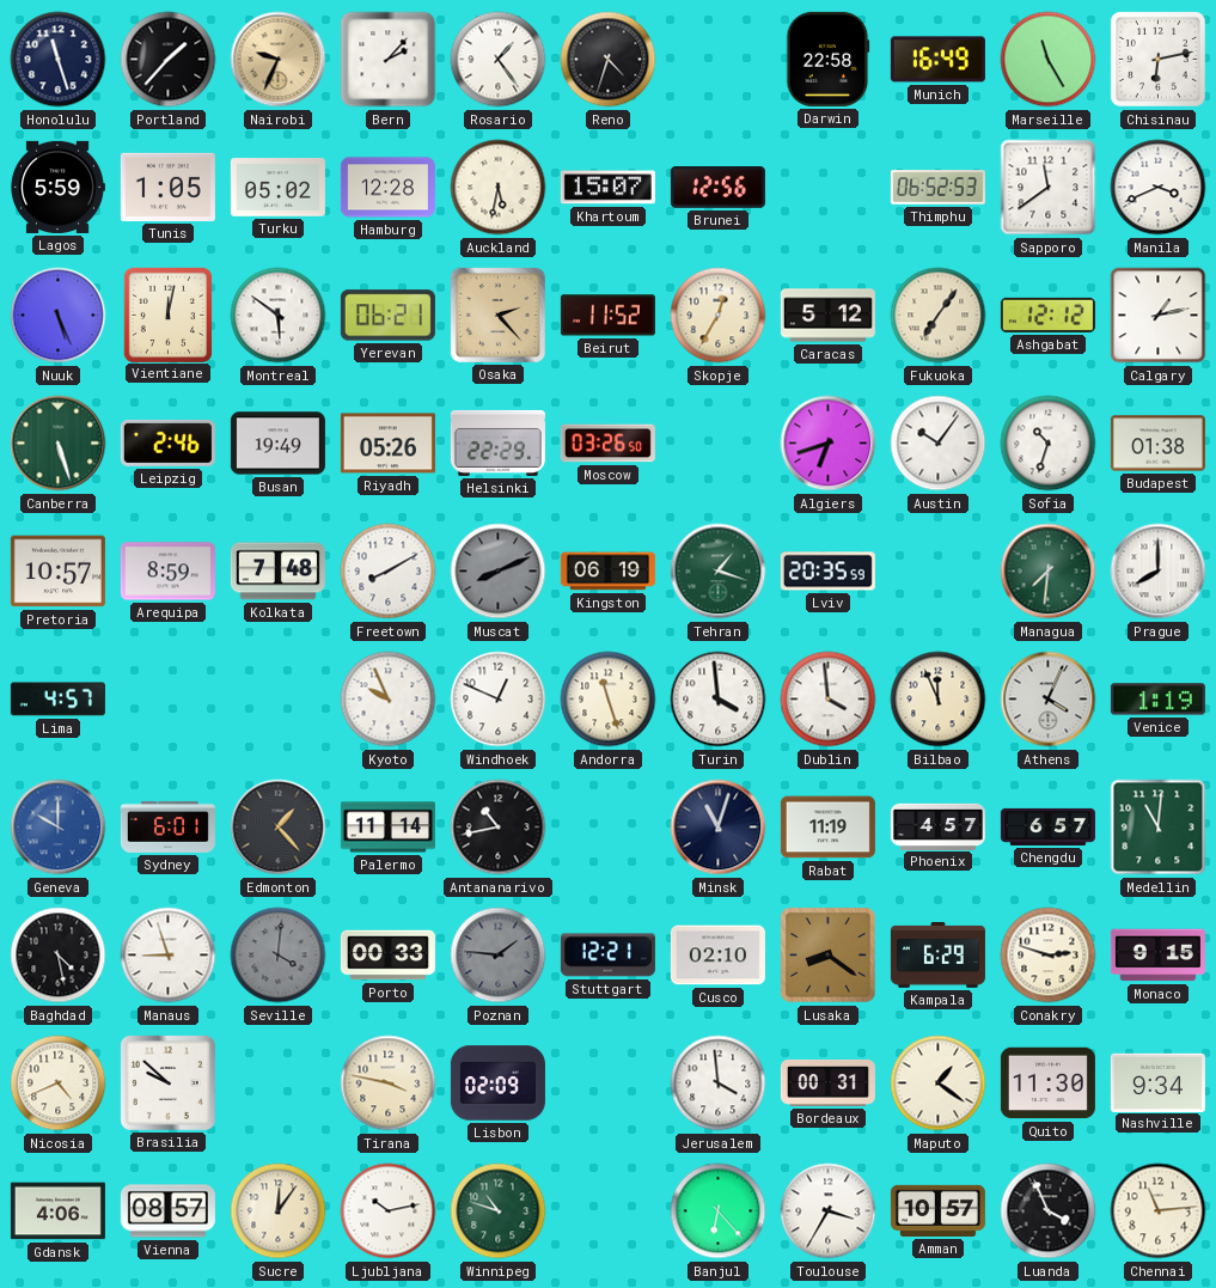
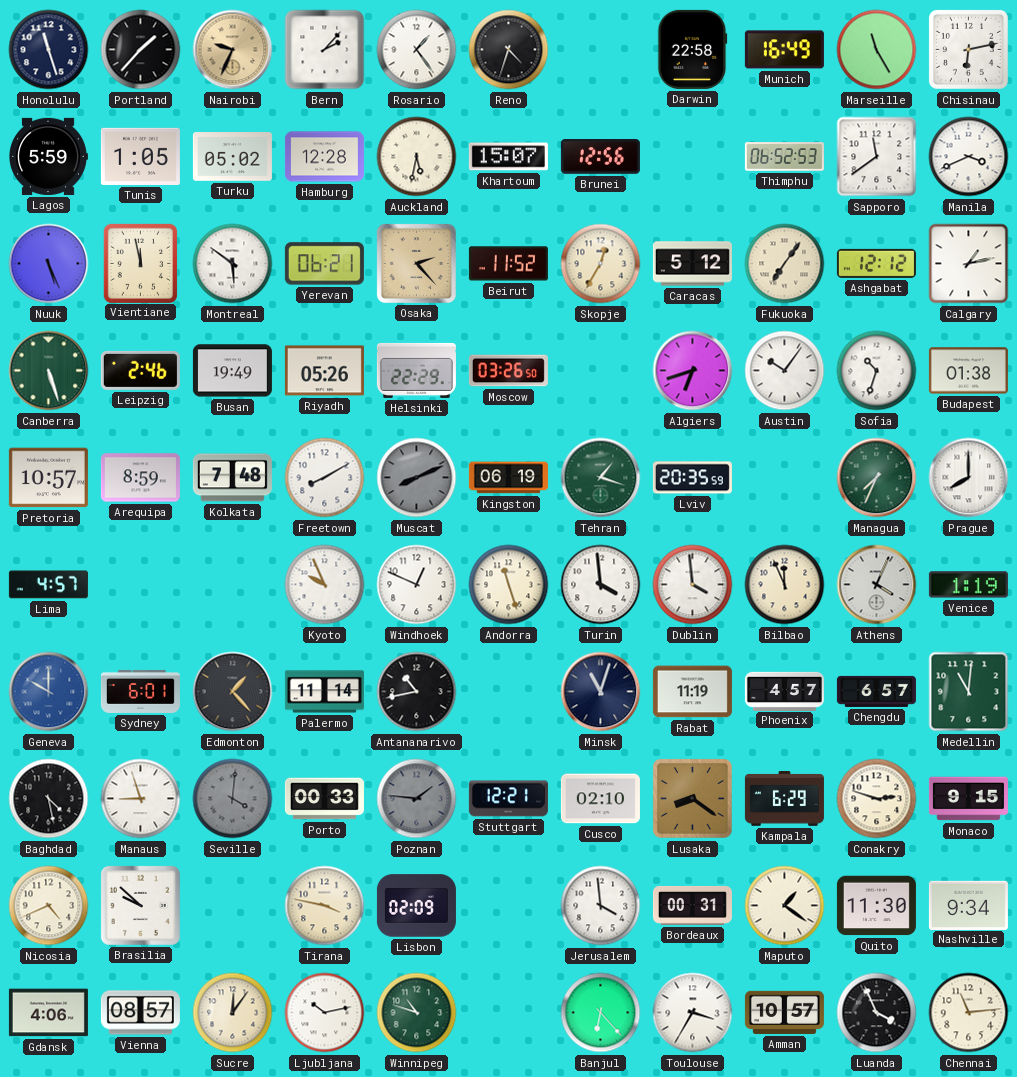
Vientiane: 12:02 -> 11:58 (140, 263)
Managua: 7:31 -> 7:34 (877, 478)
